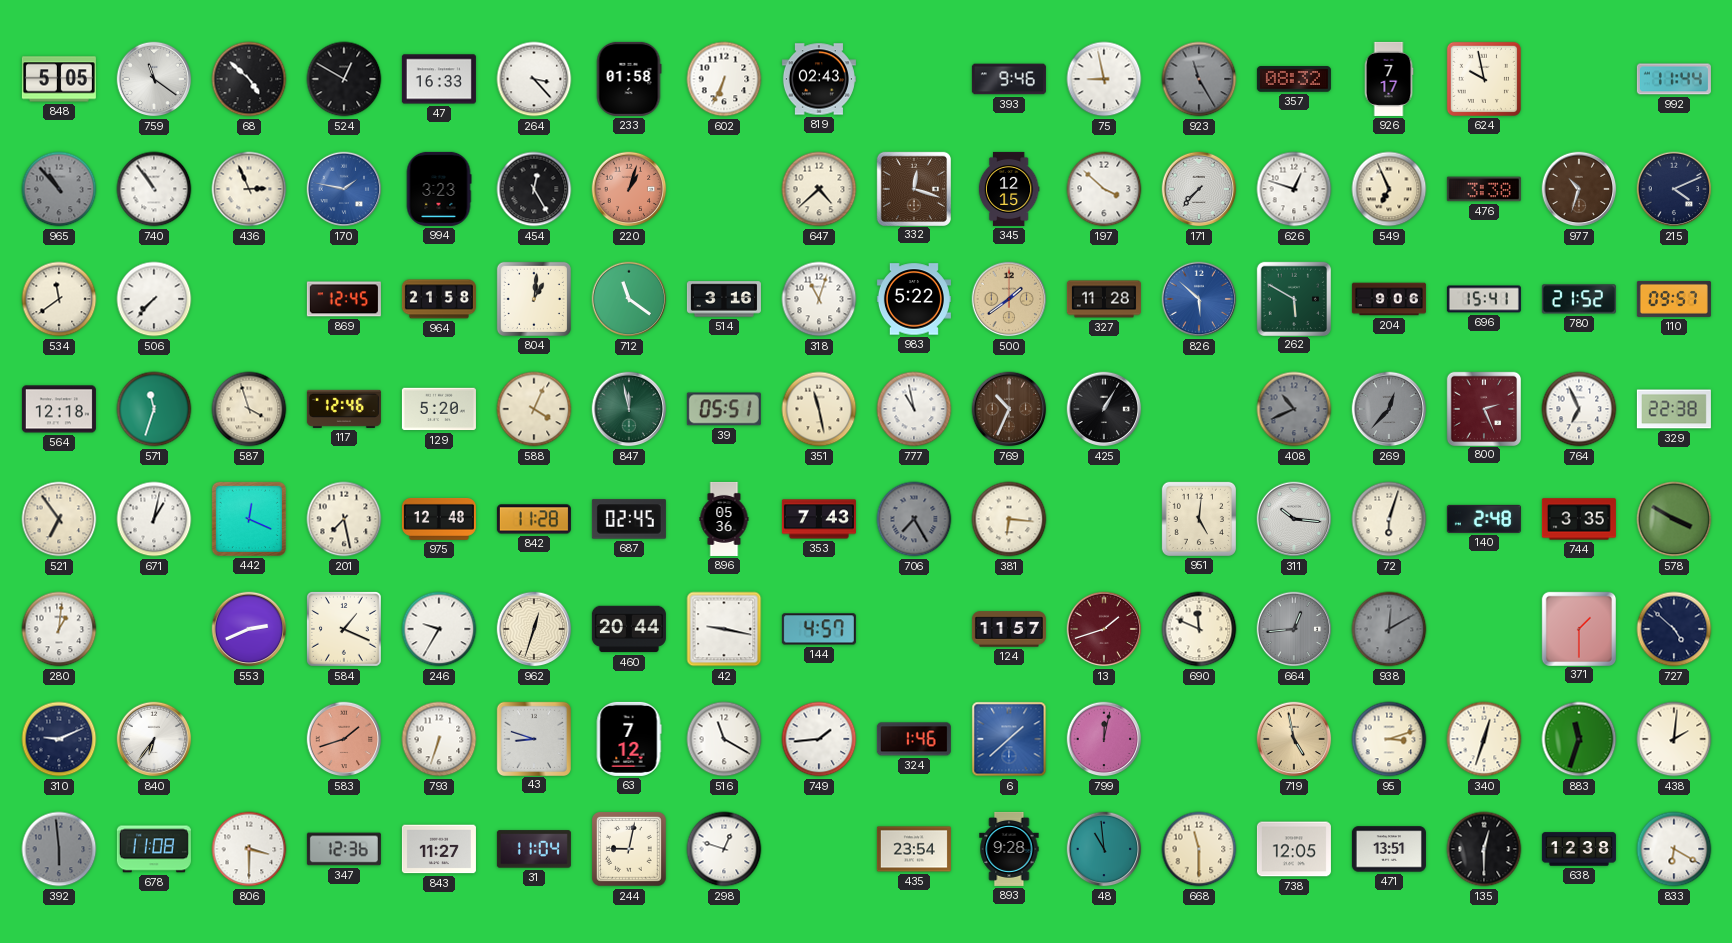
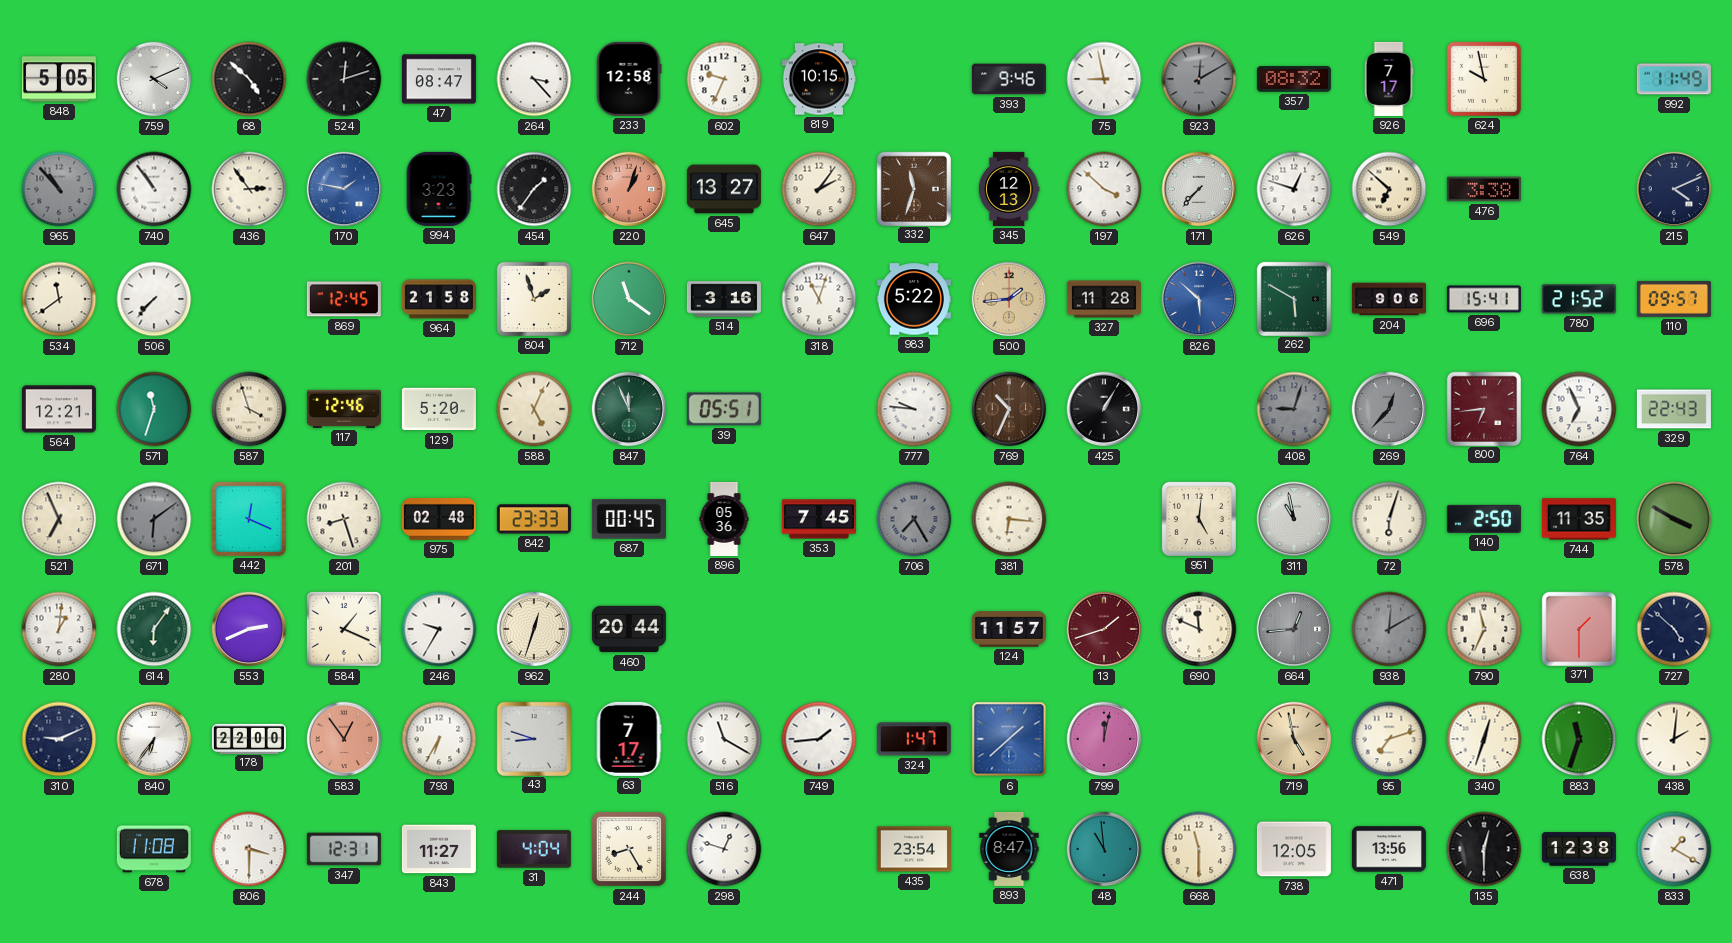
759: 11:21 -> 4:11 (154, 79)
524: 12:50 -> 12:12 (344, 79)
47: 16:33 -> 08:47 (439, 79)
233: 01:58 -> 12:58 (629, 79)
602: 6:34 -> 9:34 (724, 79)
819: 02:43 -> 10:15 (819, 79)
923: 11:25 -> 12:10 (1199, 79)
992: 11:44 -> 11:49 (1674, 79)
436: 2:56 -> 2:54 (249, 189)
454: 12:25 -> 1:36 (534, 189)
645: none -> 13:27 (724, 189)
647: 4:38 -> 2:06 (819, 189)
332: 12:18 -> 11:33 (913, 188)
345: 12:15 -> 12:13 (1009, 189)
549: 6:56 -> 6:52 (1389, 189)
977: 10:33 -> none (1579, 189)
804: 1:01 -> 1:57 (534, 299)
500: 1:39 -> 1:44 (1009, 299)
564: 12:18 -> 12:21 (59, 409)
588: 4:04 -> 5:04 (534, 409)
847: 11:58 -> 11:56 (629, 409)
351: 11:28 -> none (819, 409)
777: 10:58 -> 9:46 (914, 409)
408: 10:41 -> 9:03 (1294, 409)
800: 2:26 -> 6:44 (1483, 408)
329: 22:38 -> 22:43 (1674, 409)
521: 6:54 -> 6:56 (59, 519)
671: 1:02 -> 6:09 (154, 519)
671 dial: white -> grey (154, 519)
201: 7:28 -> 8:27 (344, 519)
975: 12:48 -> 02:48 (439, 519)
842: 11:28 -> 23:33 (534, 519)
687: 02:45 -> 00:45 (629, 519)
353: 7:43 -> 7:45 (819, 519)
311: 10:16 -> 10:58 (1294, 519)
140: 2:48 -> 2:50 (1484, 519)
744: 3:35 -> 11:35 (1579, 519)
614: none -> 6:06 (154, 629)
42: 9:17 -> none (724, 629)
144: 4:57 -> none (819, 629)
790: none -> 11:34 (1484, 629)
178: none -> 22:00 (249, 738)
583: 1:42 -> 12:54 (344, 739)
793: 6:33 -> 6:35 (439, 739)
63: 7:12 -> 7:17 (629, 739)
324: 1:46 -> 1:47 (914, 739)
95: 3:12 -> 7:12 (1389, 739)
392: 5:59 -> none (59, 849)
347: 12:36 -> 12:31 (344, 849)
31: 11:04 -> 4:04 (534, 849)
244: 9:02 -> 8:25 (629, 849)
893: 9:28 -> 8:47 (1009, 849)
471: 13:51 -> 13:56 (1389, 849)
833: 6:20 -> 1:20 (1674, 849)
